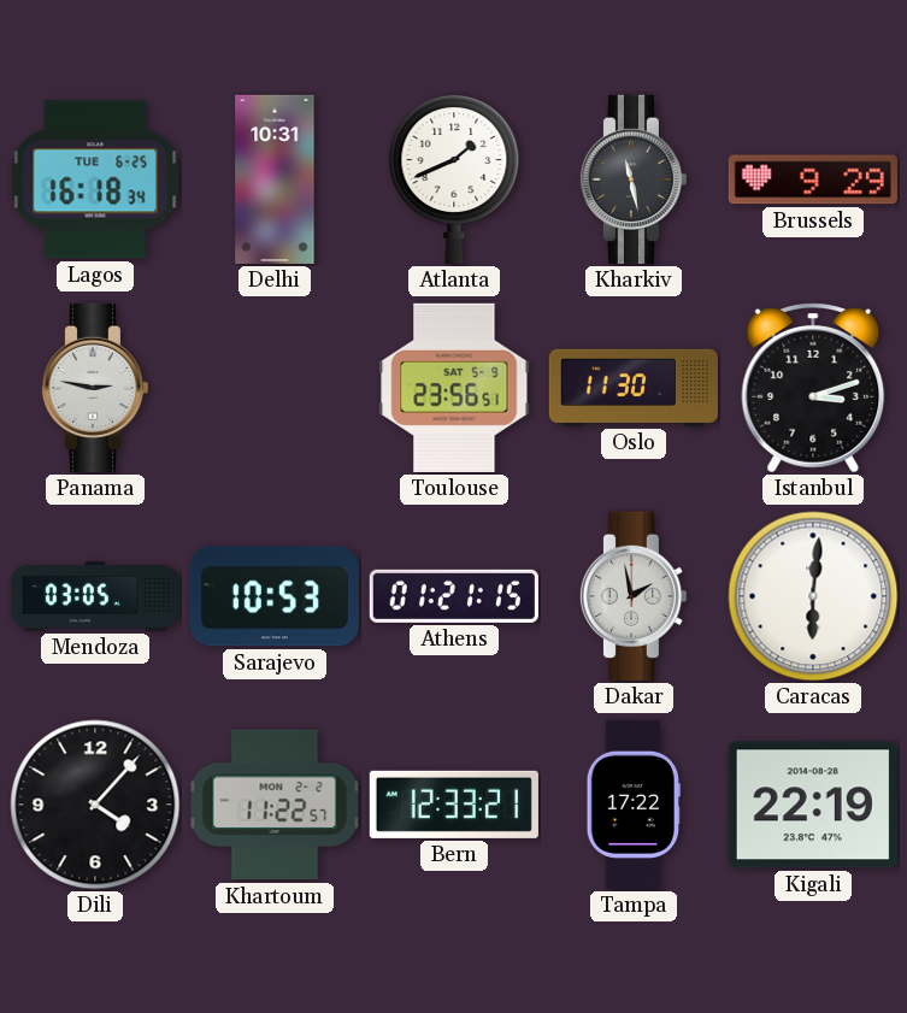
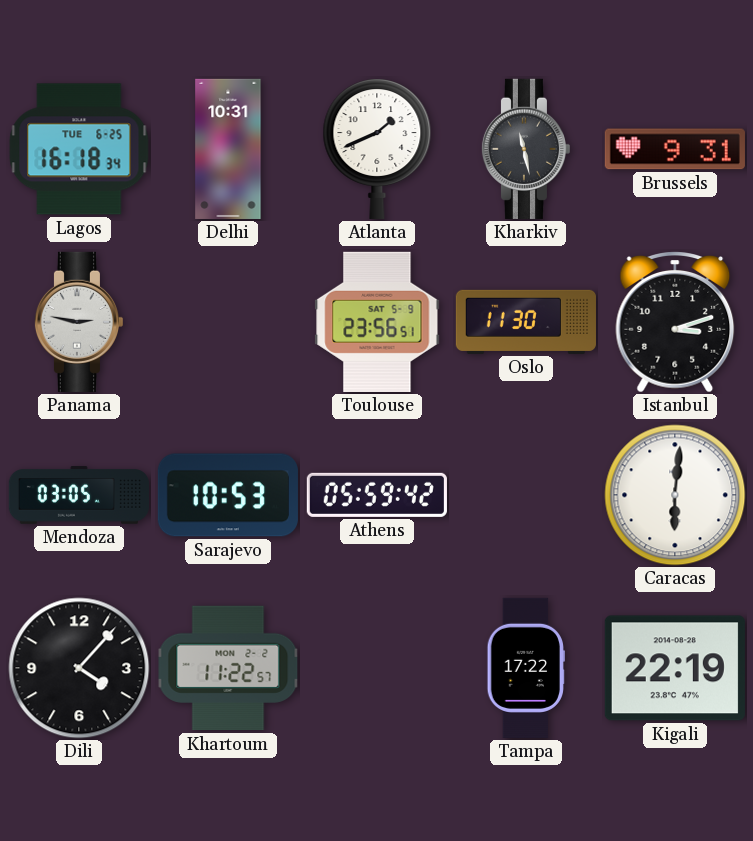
Brussels: 9:29 -> 9:31 (675, 149)
Athens: 01:21 -> 05:59 (377, 495)
Dakar: 1:58 -> none (632, 596)
Bern: 12:33 -> none (454, 805)
